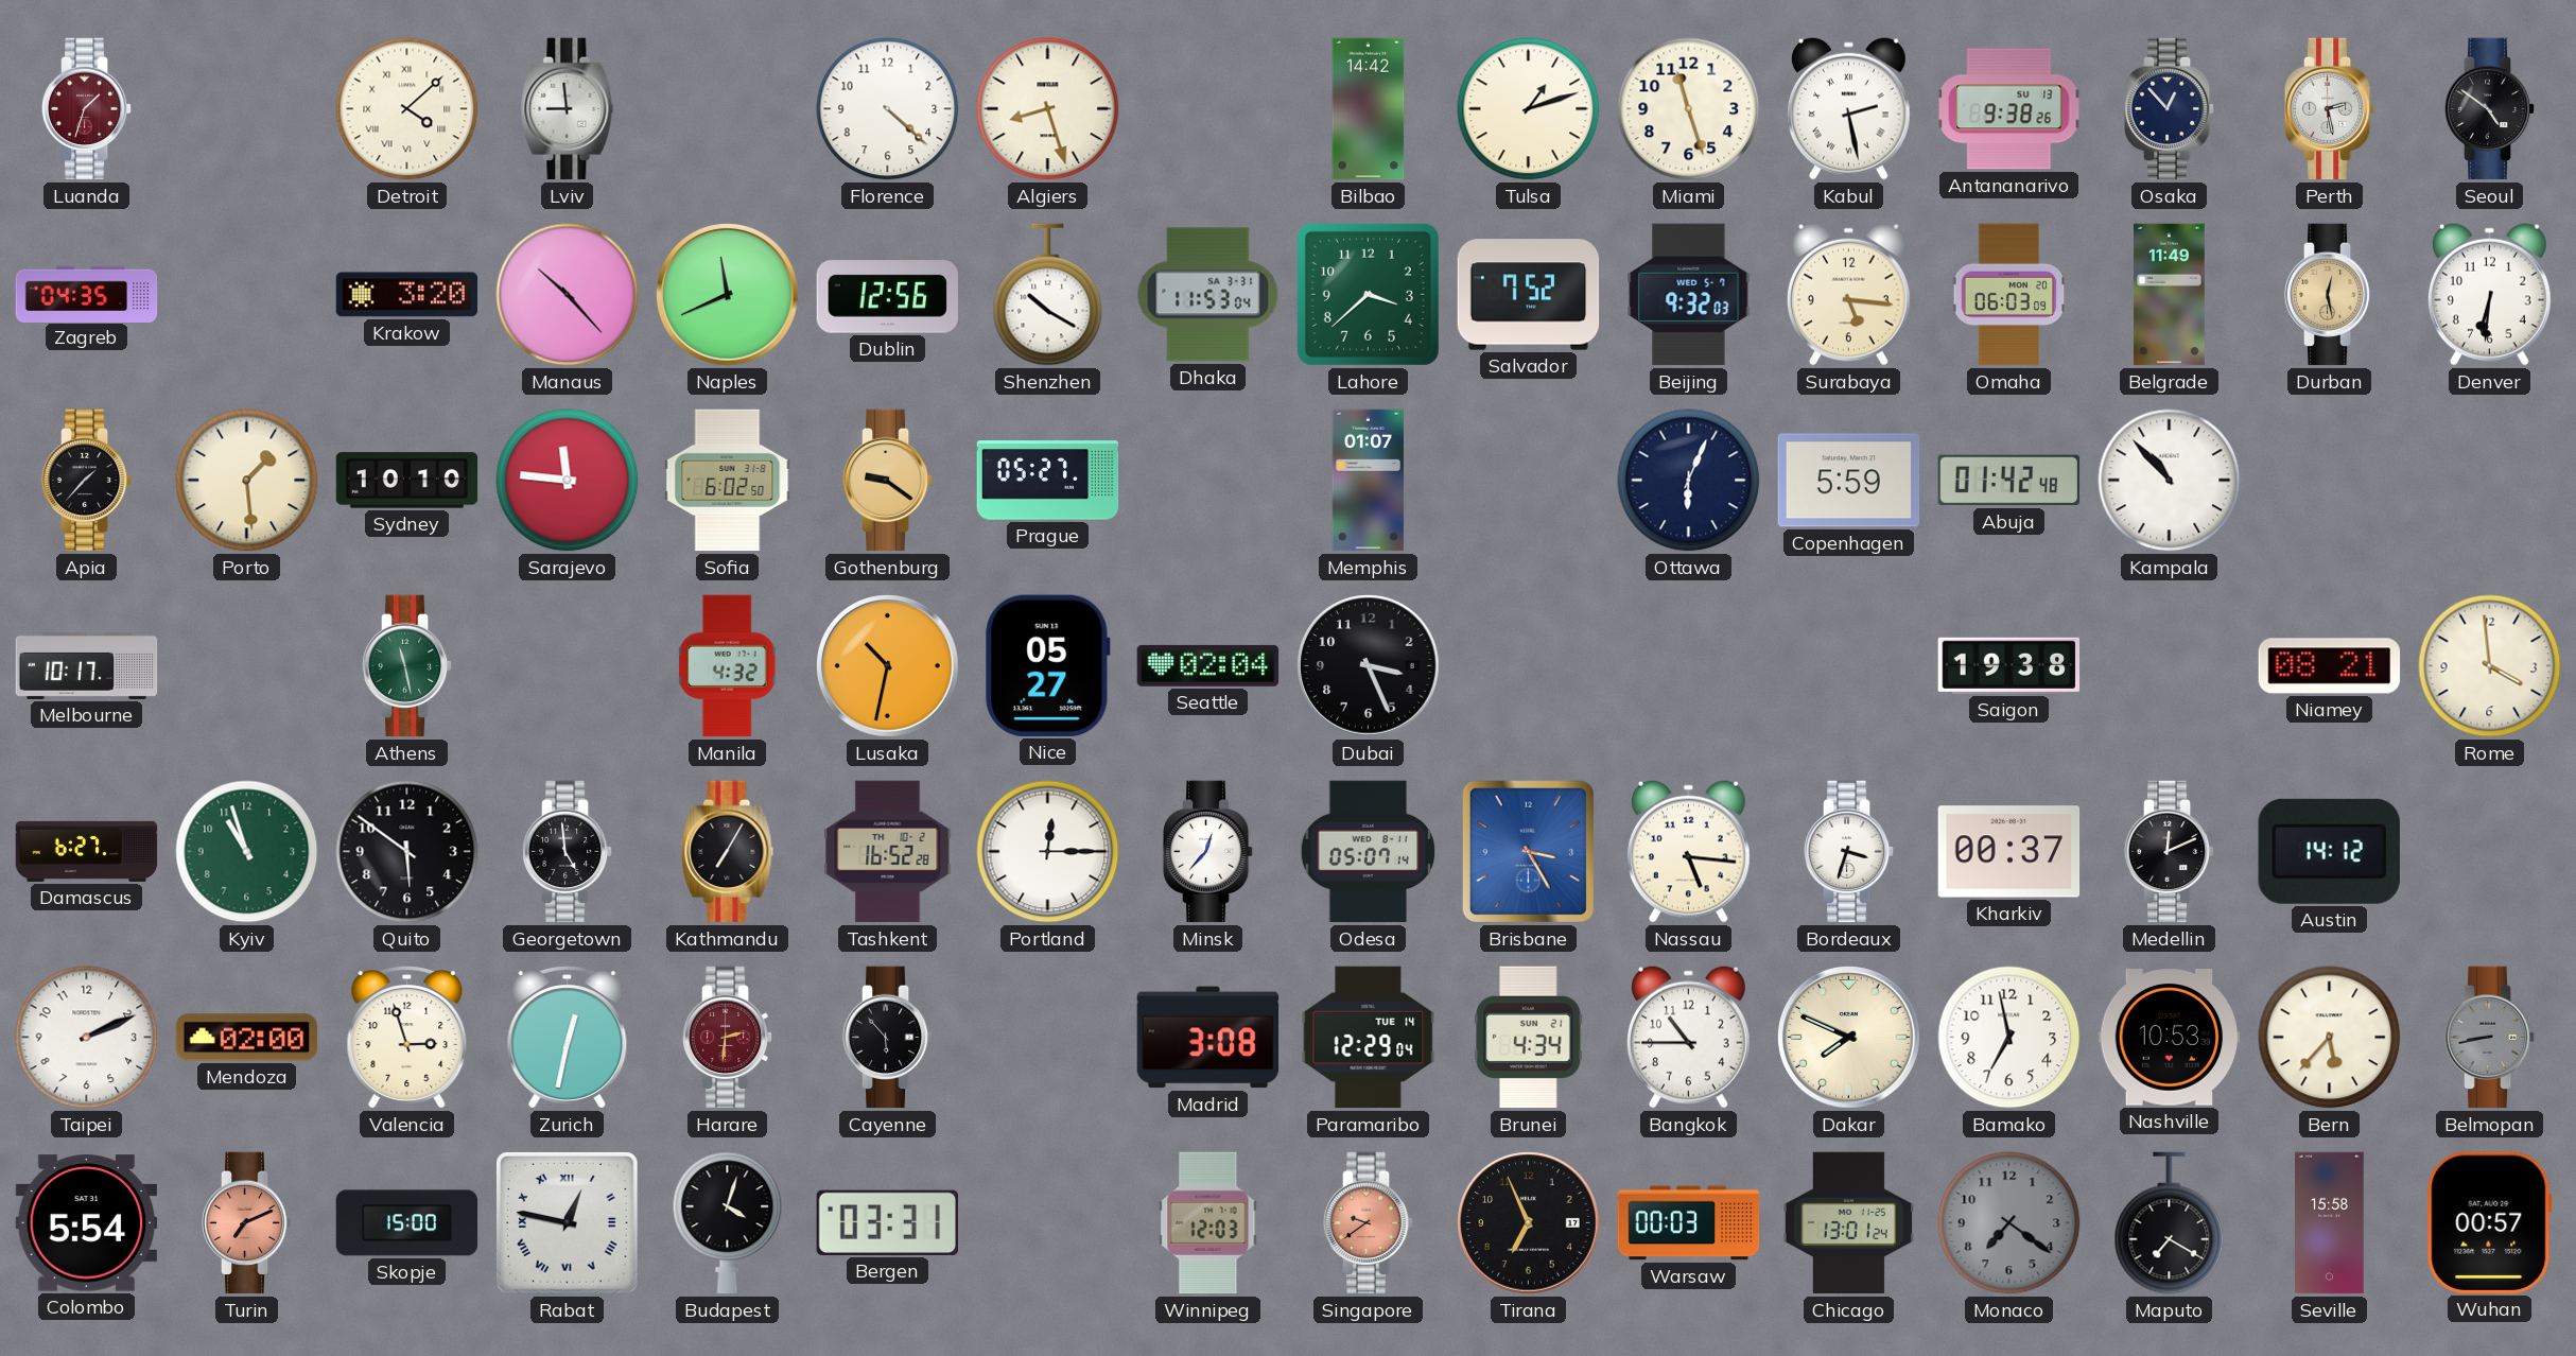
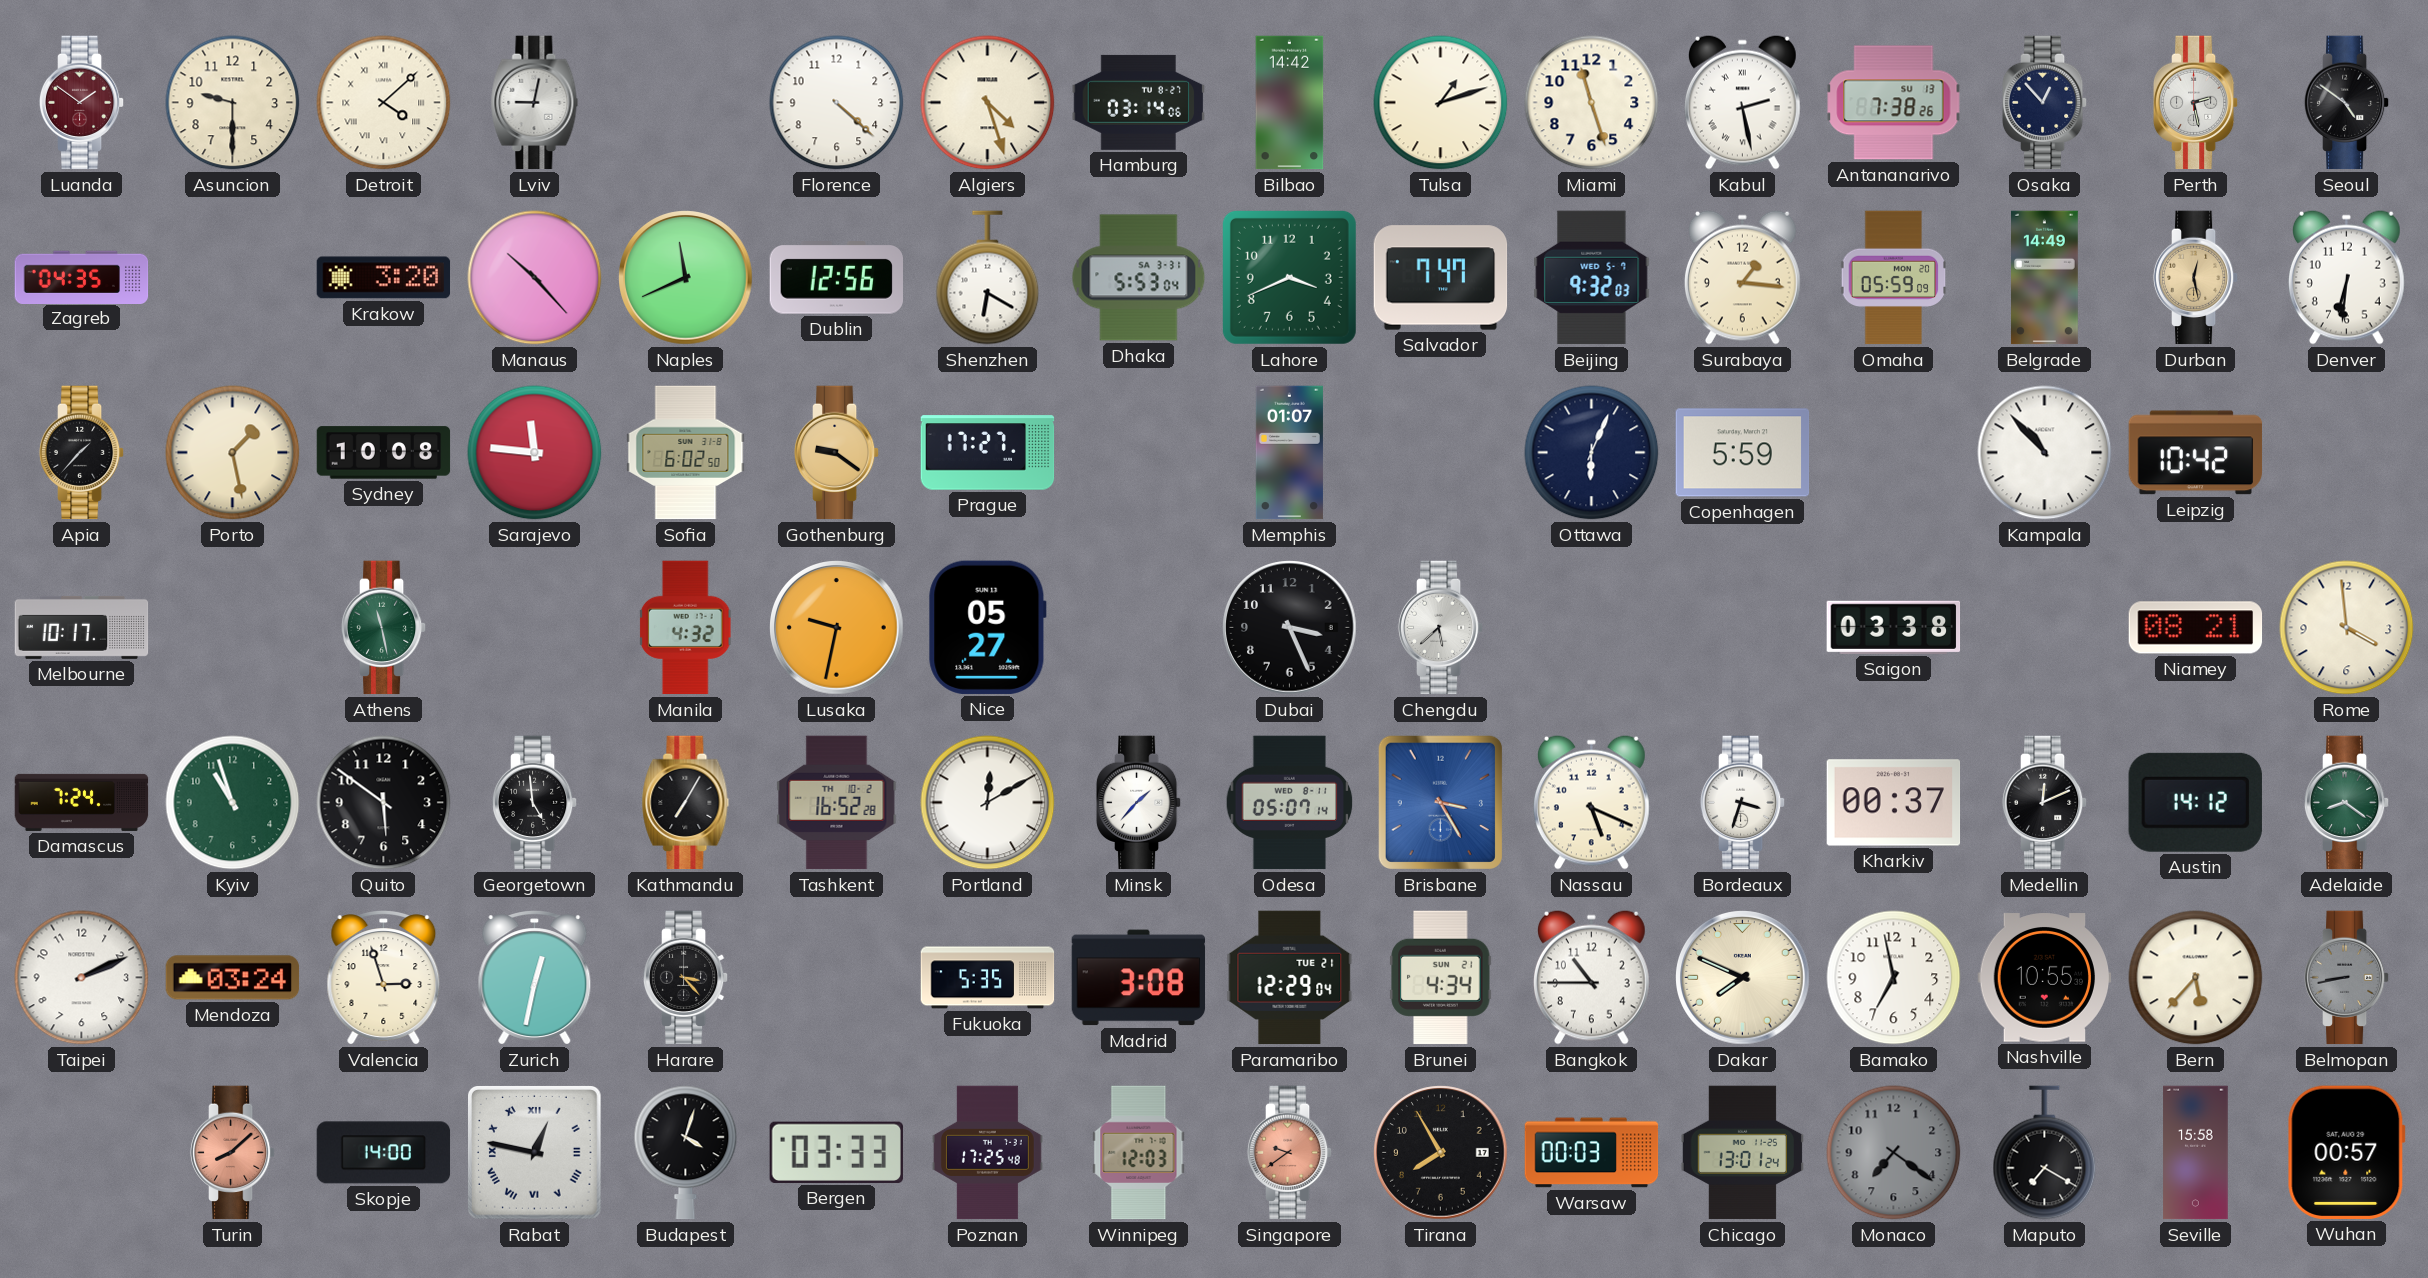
Luanda: 1:33 -> 1:51 (82, 103)
Asuncion: none -> 9:30 (233, 103)
Lviv: 8:59 -> 9:02 (535, 103)
Algiers: 8:27 -> 4:27 (988, 103)
Hamburg: none -> 03:14 (1139, 102)
Antananarivo: 9:38 -> 7:38 (1894, 103)
Shenzhen: 10:20 -> 6:20 (988, 278)
Dhaka: 11:53 -> 5:53 (1139, 278)
Lahore: 3:38 -> 3:41 (1289, 277)
Salvador: 7:52 -> 7:47 (1441, 278)
Surabaya: 5:16 -> 1:16 (1742, 277)
Omaha: 06:03 -> 05:59 (1894, 278)
Belgrade: 11:49 -> 14:49 (2045, 278)
Porto: 1:29 -> 1:28 (233, 453)
Sydney: 10:10 -> 10:08 (384, 453)
Prague: 05:27 -> 17:27 (988, 453)
Abuja: 01:42 -> none (2009, 481)
Leipzig: none -> 10:42 (2196, 453)
Lusaka: 10:32 -> 9:32 (837, 628)
Seattle: 02:04 -> none (1208, 665)
Chengdu: none -> 5:38 (1441, 628)
Saigon: 19:38 -> 03:38 (1894, 627)
Damascus: 6:27 -> 7:24 (82, 802)
Portland: 12:15 -> 12:10 (988, 803)
Minsk: 12:37 -> 1:37 (1139, 803)
Nassau: 5:16 -> 5:19 (1591, 802)
Adelaide: none -> 8:21 (2347, 803)
Mendoza: 02:00 -> 03:24 (233, 978)
Harare: 2:31 -> 3:23 (686, 978)
Harare dial: burgundy -> black (686, 978)
Cayenne: 5:53 -> none (888, 1038)
Fukuoka: none -> 5:35 (988, 978)
Paramaribo date: TUE 14 -> TUE 21 (1290, 978)
Nashville: 10:53 -> 10:55 (2045, 978)
Colombo: 5:54 -> none (87, 1223)
Turin: 7:11 -> 8:08 (233, 1153)
Skopje: 15:00 -> 14:00 (384, 1153)
Bergen: 03:31 -> 03:33 (836, 1152)
Poznan: none -> 17:25 (987, 1153)
Tirana: 6:56 -> 7:55 (1441, 1153)
